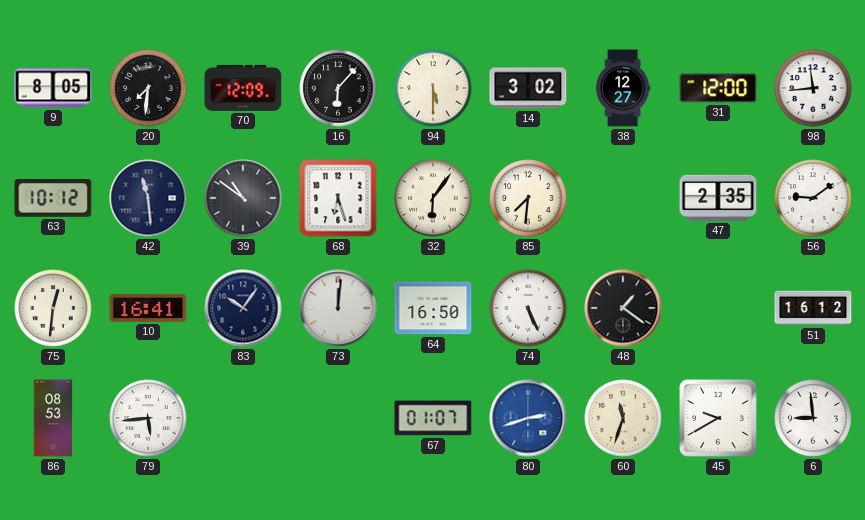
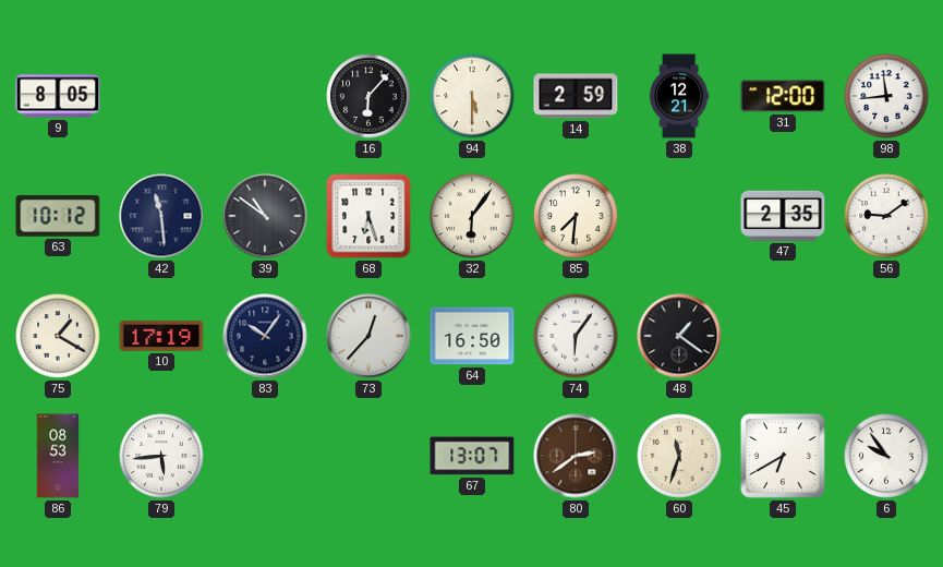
20: 7:31 -> none (148, 88)
70: 12:09 -> none (243, 88)
14: 3:02 -> 2:59 (576, 96)
38: 12:27 -> 12:21 (680, 96)
75: 12:31 -> 1:20 (58, 336)
10: 16:41 -> 17:19 (161, 336)
73: 12:01 -> 12:37 (368, 336)
74: 5:26 -> 6:06 (576, 336)
51: 16:12 -> none (813, 308)
67: 01:07 -> 13:07 (472, 456)
80: 2:42 -> 2:39 (576, 456)
80 dial: blue -> brown (576, 456)
45: 9:40 -> 6:40 (783, 456)
6: 8:59 -> 9:54 (886, 456)
